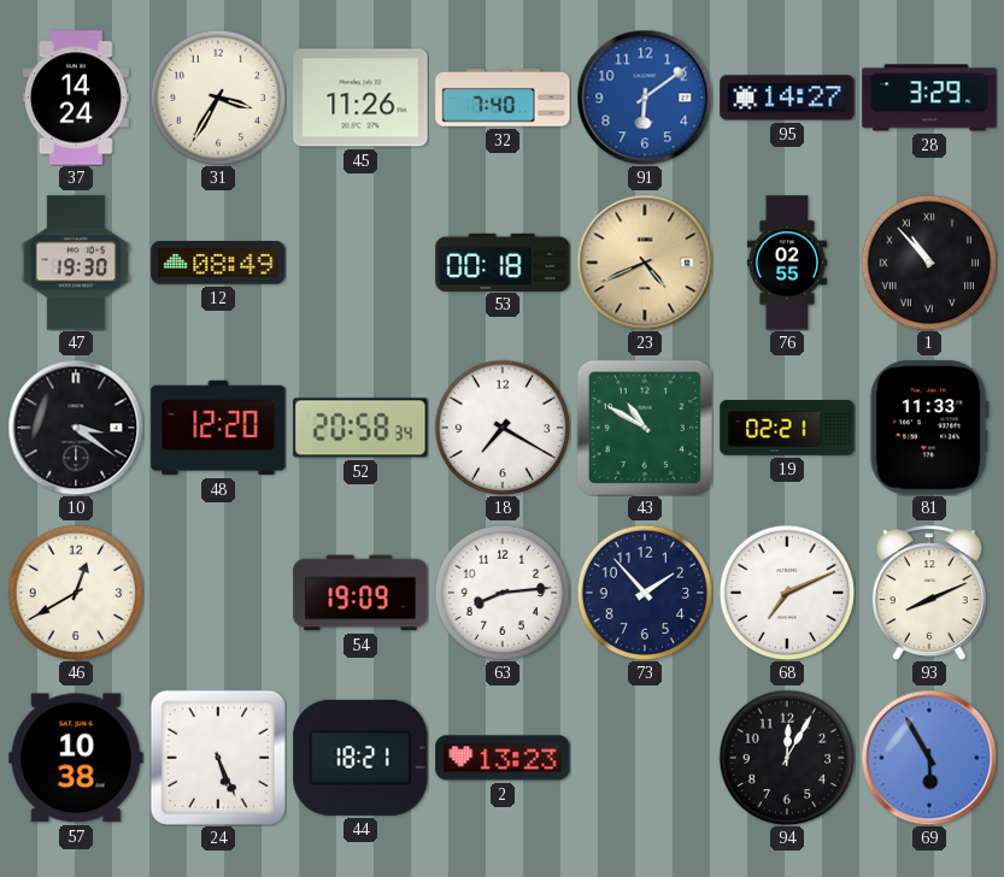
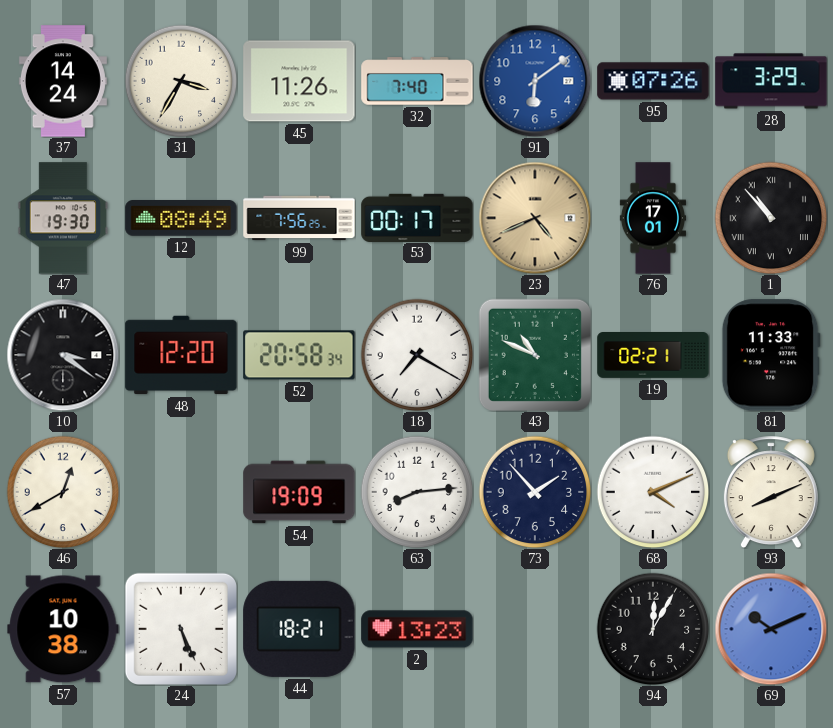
95: 14:27 -> 07:26 (653, 81)
99: none -> 7:56 (299, 218)
53: 00:18 -> 00:17 (417, 217)
76: 02:55 -> 17:01 (652, 218)
43: 10:50 -> 10:49 (535, 355)
68: 7:11 -> 4:11 (653, 492)
69: 5:55 -> 10:11 (771, 629)
